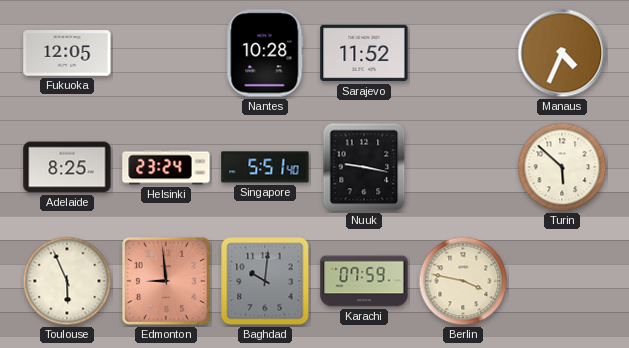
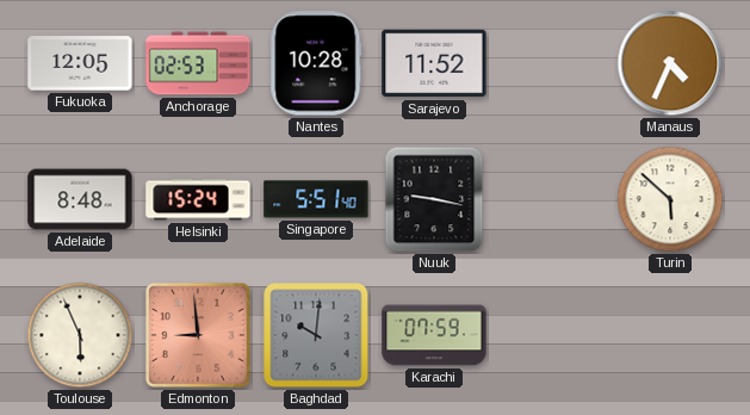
Anchorage: none -> 02:53 (198, 63)
Adelaide: 8:25 -> 8:48 (80, 199)
Helsinki: 23:24 -> 15:24 (198, 199)
Berlin: 3:47 -> none (463, 281)
